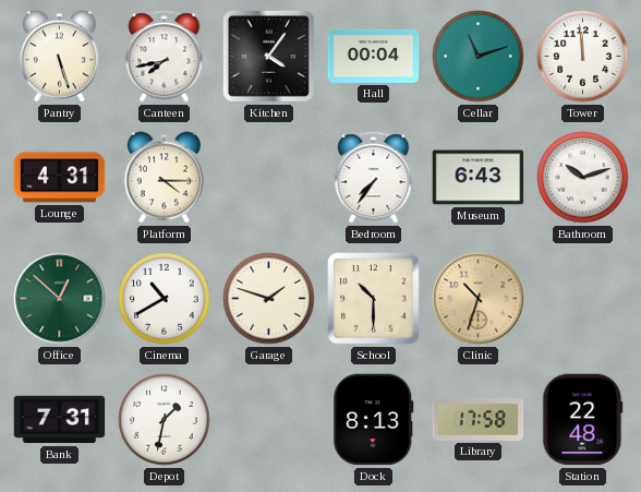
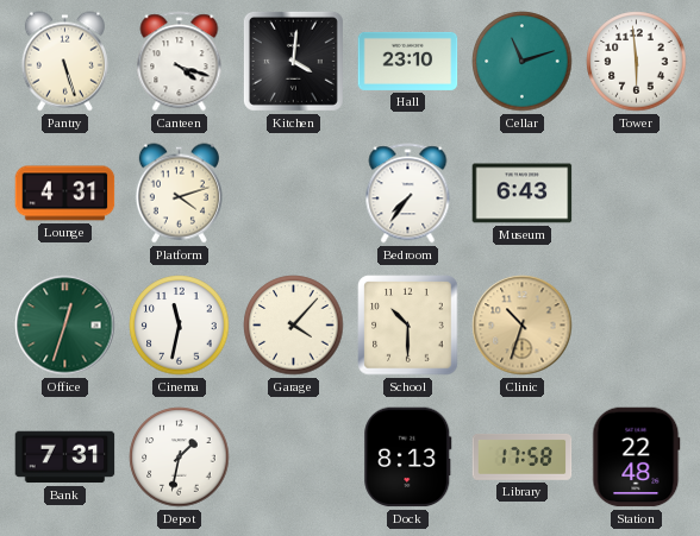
Canteen: 7:43 -> 4:18 (180, 62)
Kitchen: 4:06 -> 4:01 (293, 61)
Hall: 00:04 -> 23:10 (408, 61)
Tower: 11:59 -> 5:59 (637, 62)
Platform: 4:15 -> 4:12 (179, 194)
Bathroom: 10:12 -> none (583, 178)
Office: 12:52 -> 12:33 (65, 326)
Cinema: 10:40 -> 11:32 (180, 326)
Garage: 1:48 -> 4:07 (294, 326)
